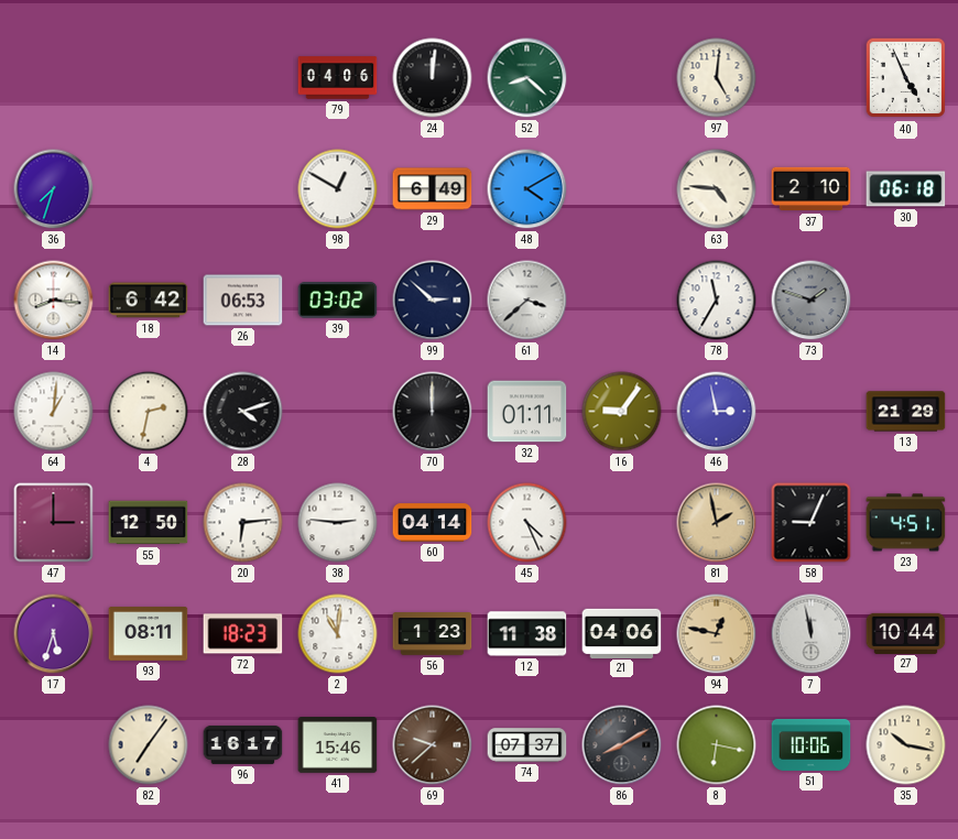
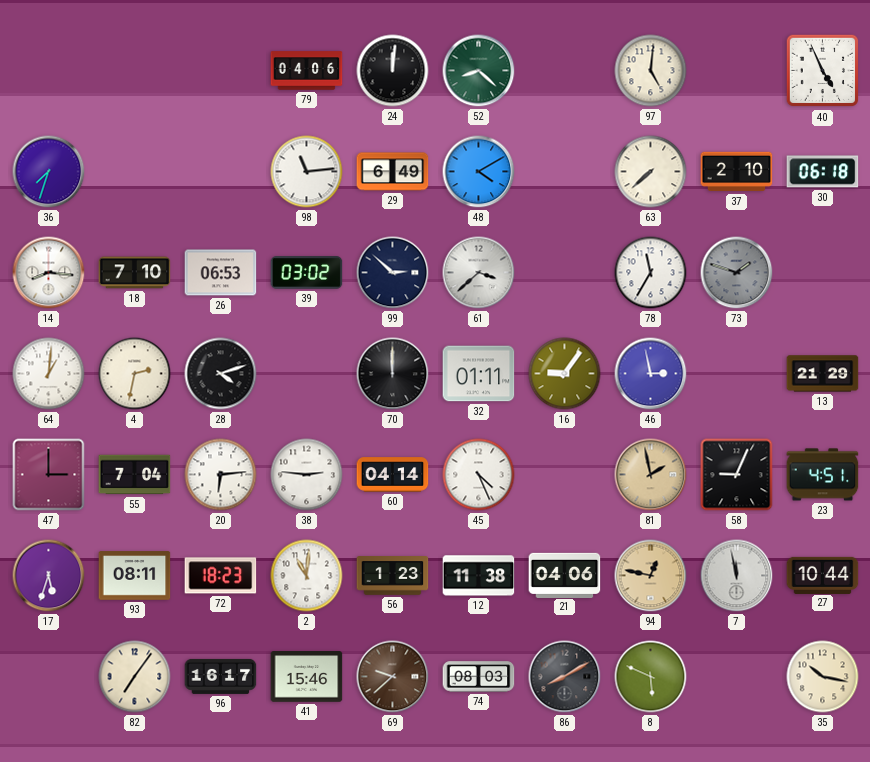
98: 12:50 -> 11:14 (307, 172)
63: 4:46 -> 7:38 (651, 172)
18: 6:42 -> 7:10 (135, 273)
55: 12:50 -> 7:04 (135, 475)
74: 07:37 -> 08:03 (479, 677)
8: 6:17 -> 5:49 (651, 677)
51: 10:06 -> none (812, 744)
